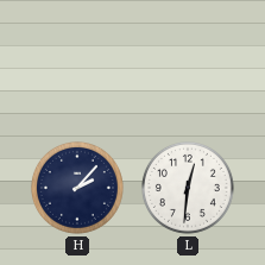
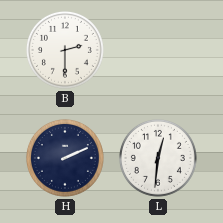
B: none -> 2:30 (65, 50)
H: 2:07 -> 2:11 (65, 158)
